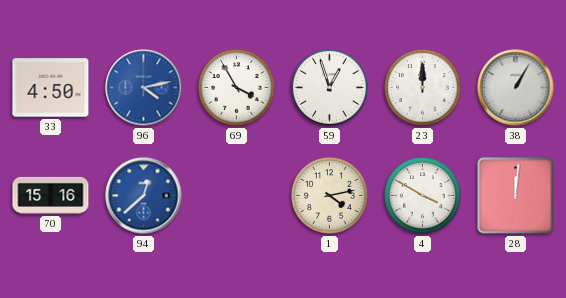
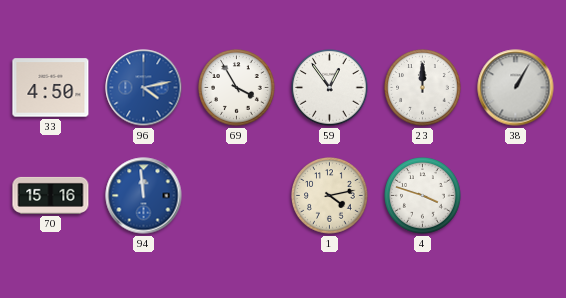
59: 12:57 -> 12:54 (330, 88)
94: 12:38 -> 11:59 (144, 196)
4: 3:50 -> 3:48 (423, 196)
28: 12:01 -> none (516, 196)
